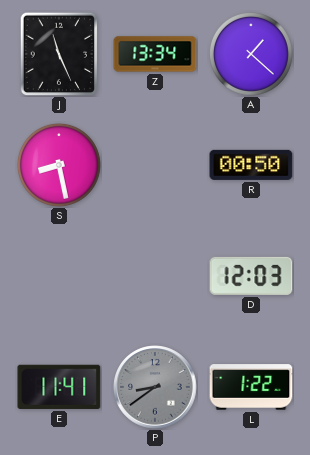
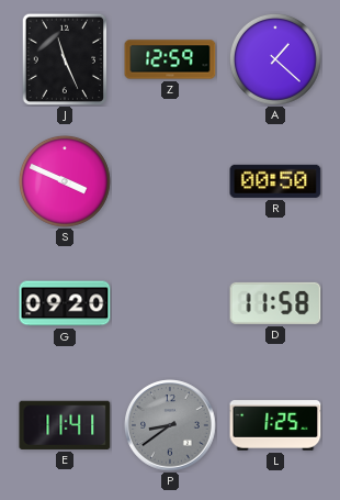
Z: 13:34 -> 12:59 (170, 59)
S: 8:28 -> 3:49 (65, 181)
G: none -> 09:20 (65, 303)
D: 12:03 -> 11:58 (275, 303)
L: 1:22 -> 1:25 (275, 425)
